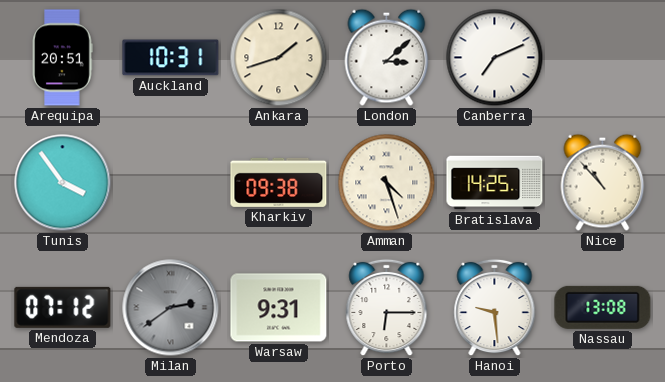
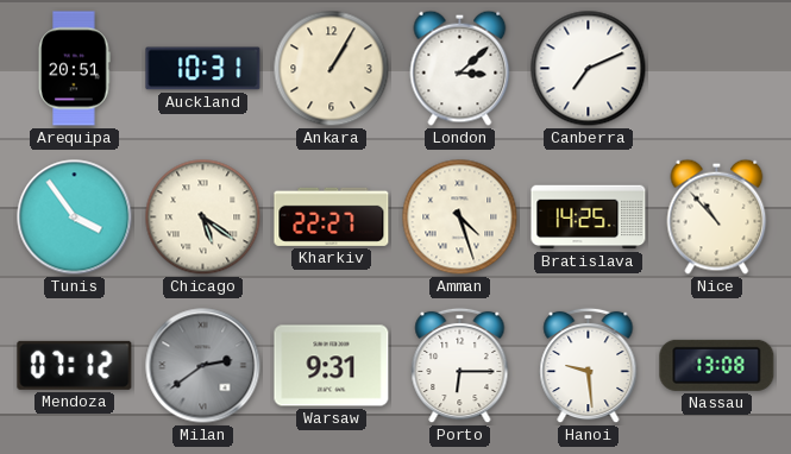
Ankara: 1:42 -> 1:05 (332, 69)
Chicago: none -> 5:21 (203, 217)
Kharkiv: 09:38 -> 22:27 (332, 216)
